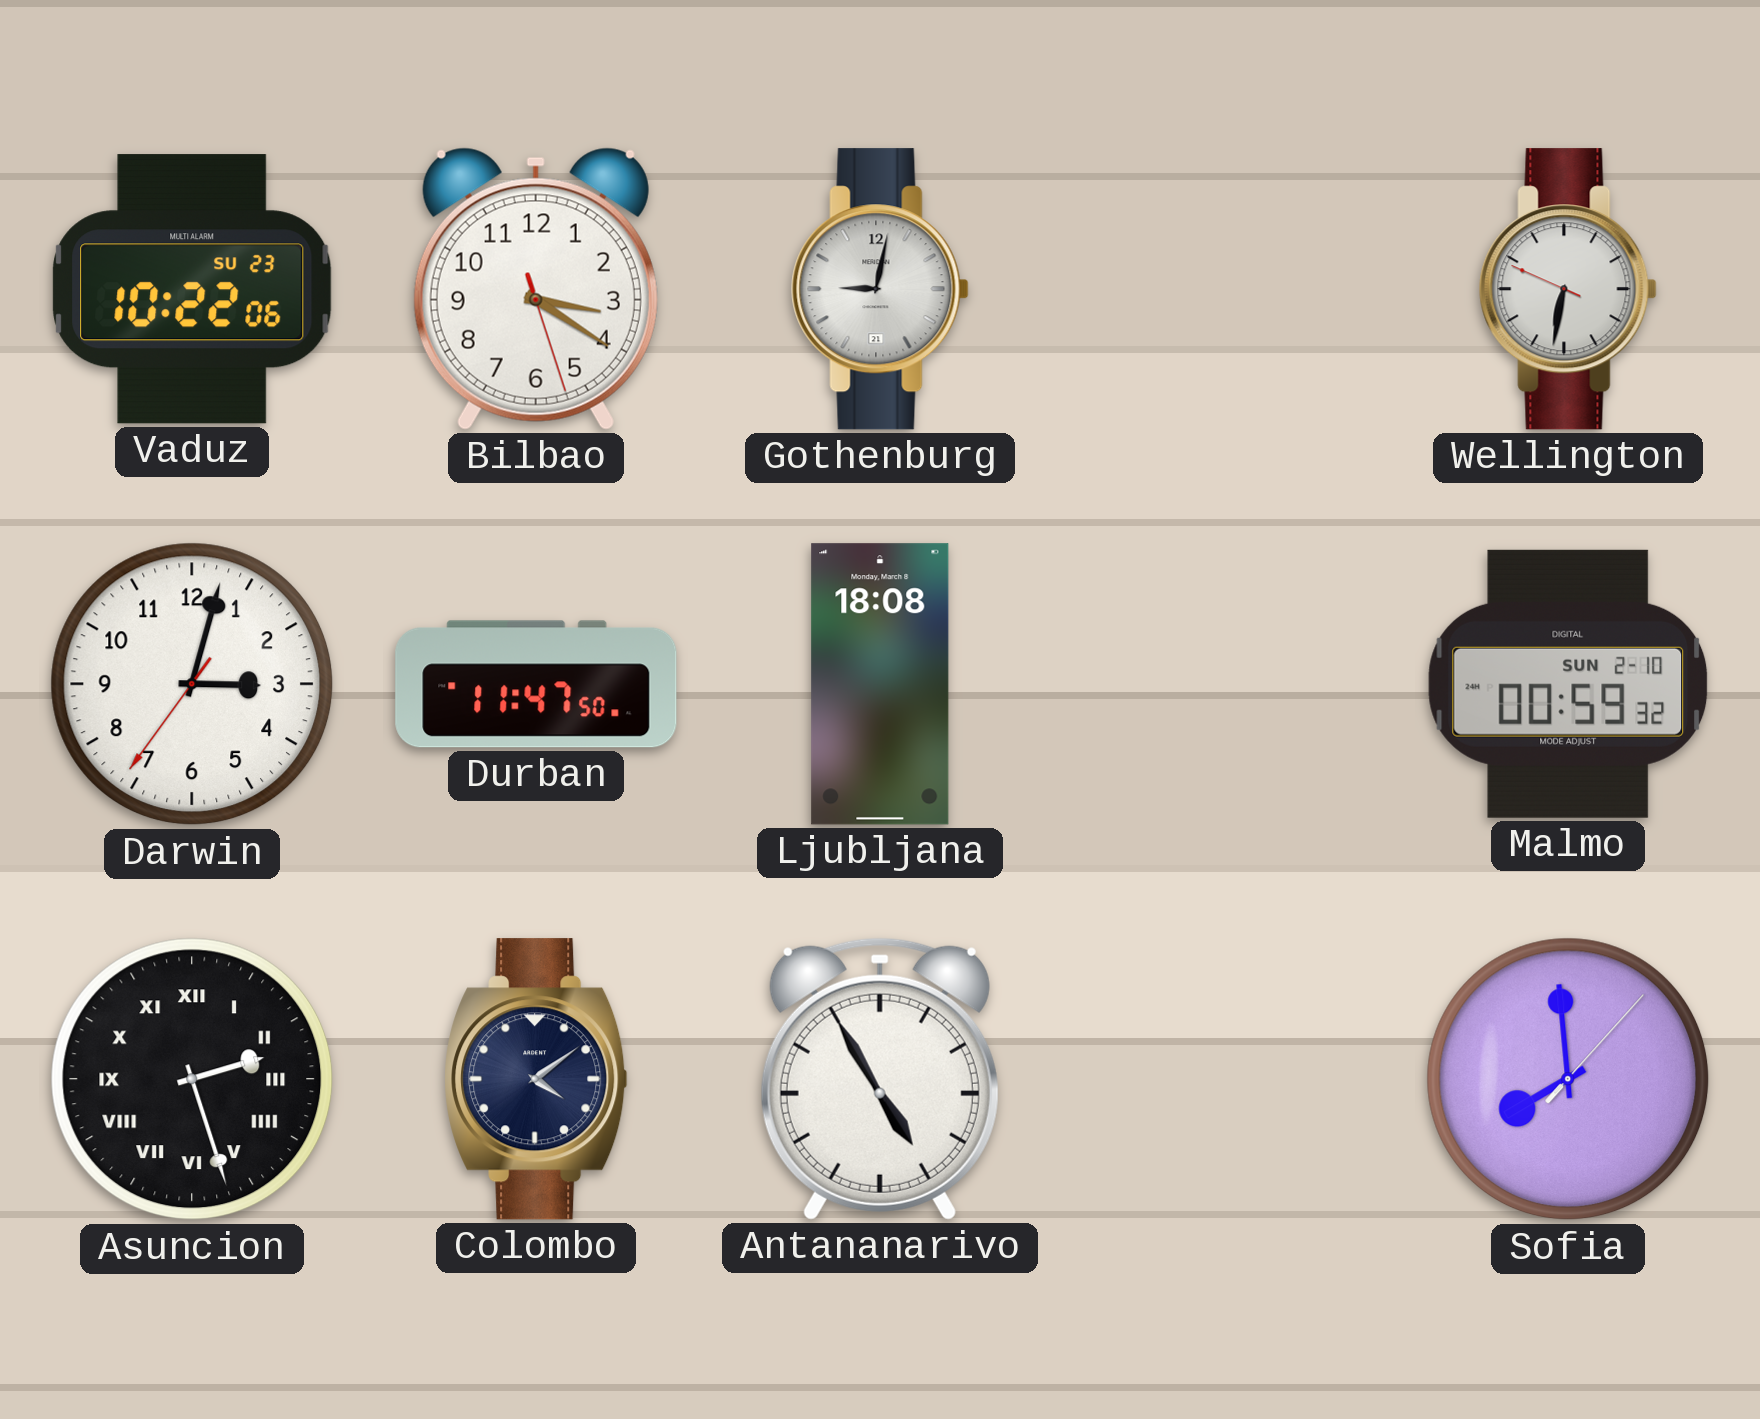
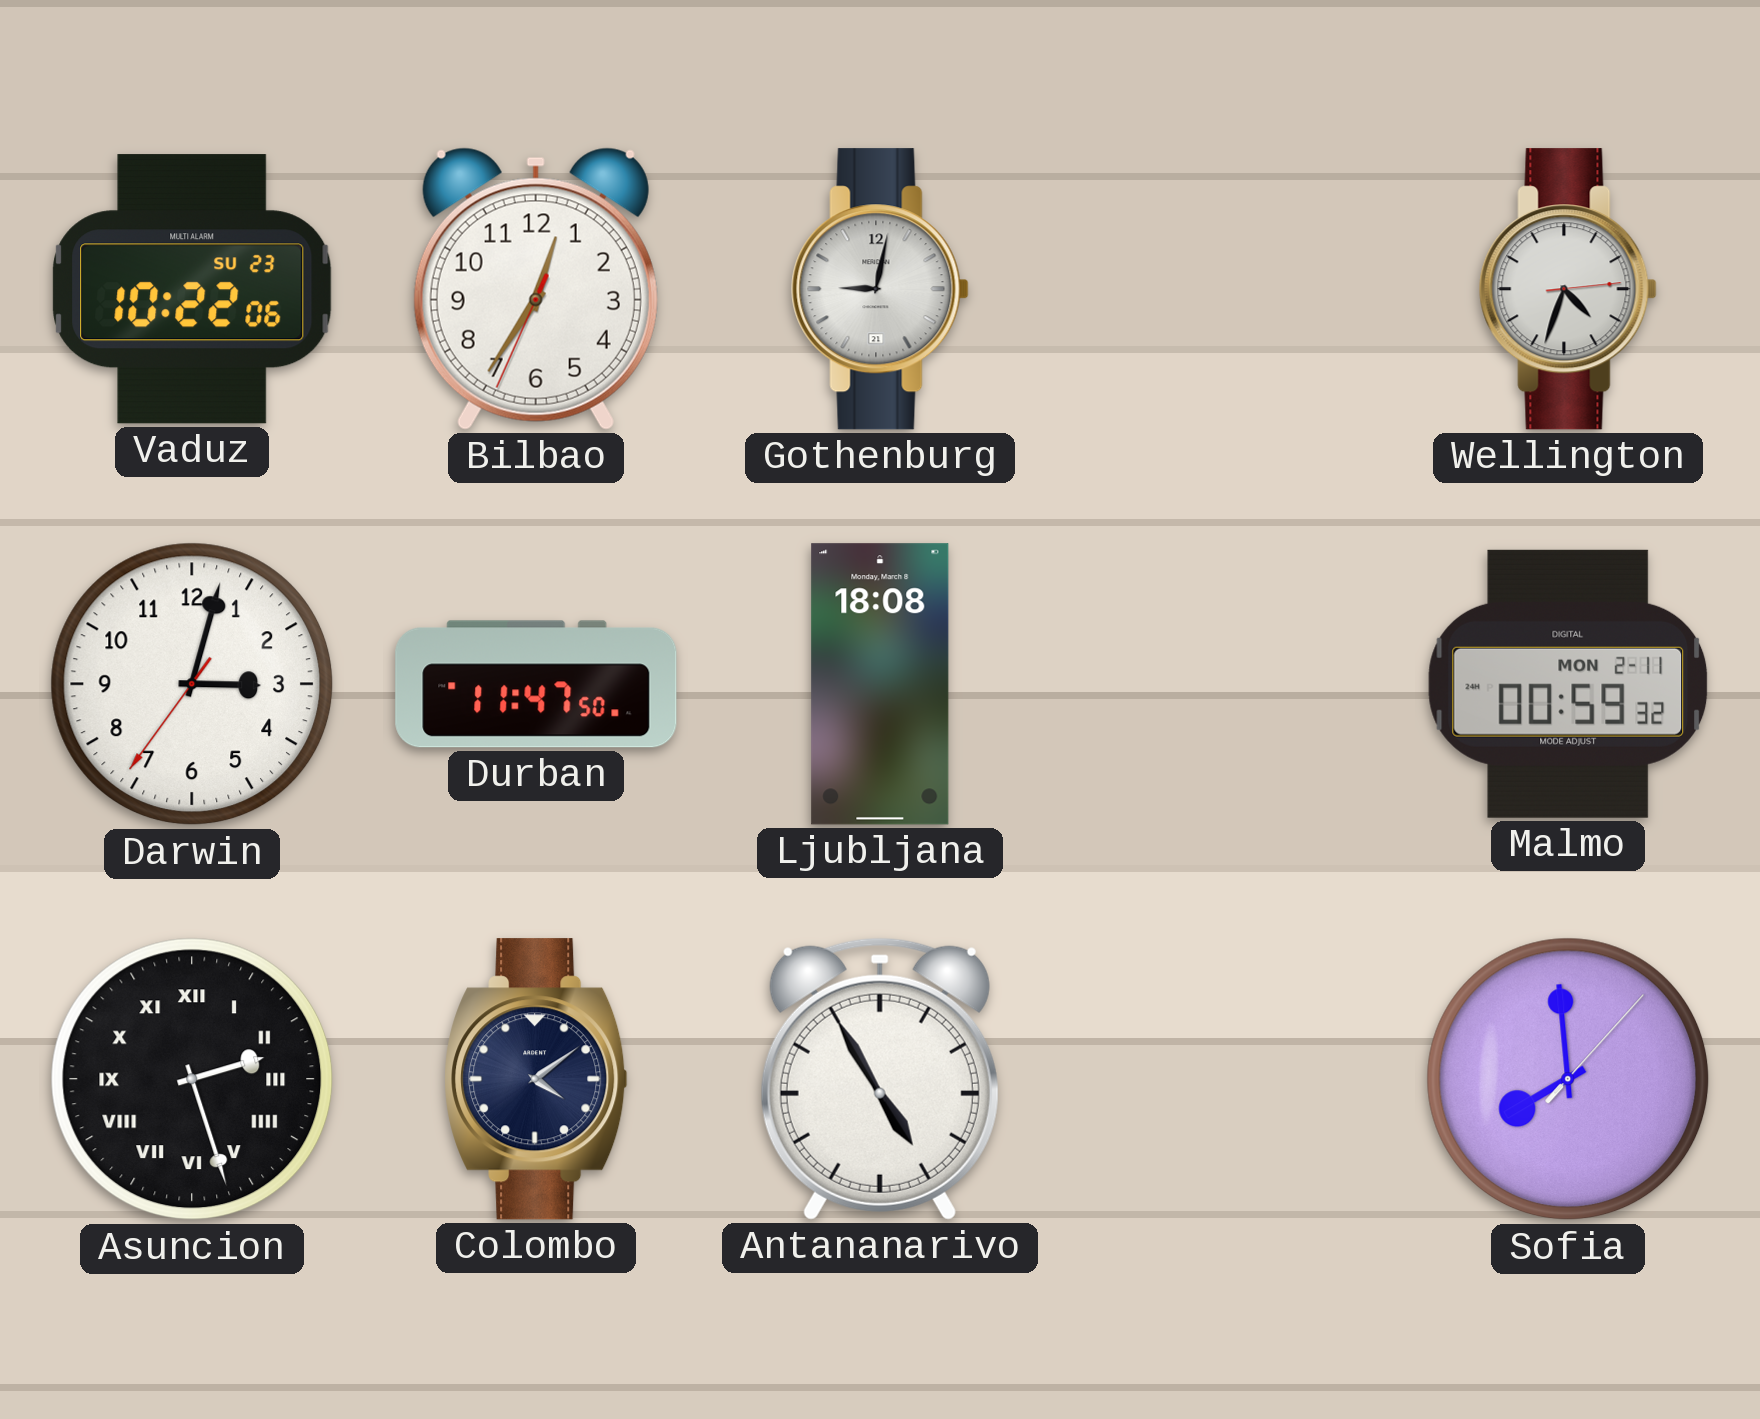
Bilbao: 3:20 -> 12:35 (536, 289)
Wellington: 6:31 -> 4:33 (1568, 289)
Malmo date: SUN 2-10 -> MON 2-11 (1568, 684)
